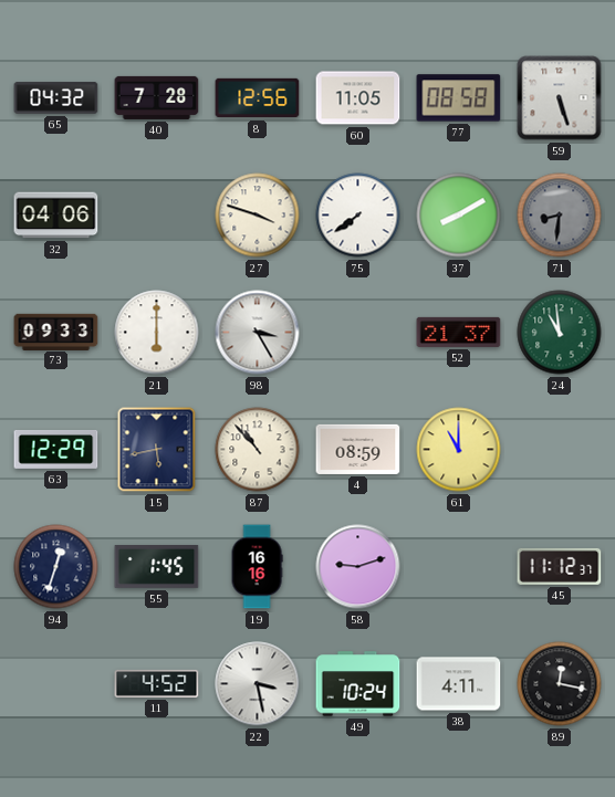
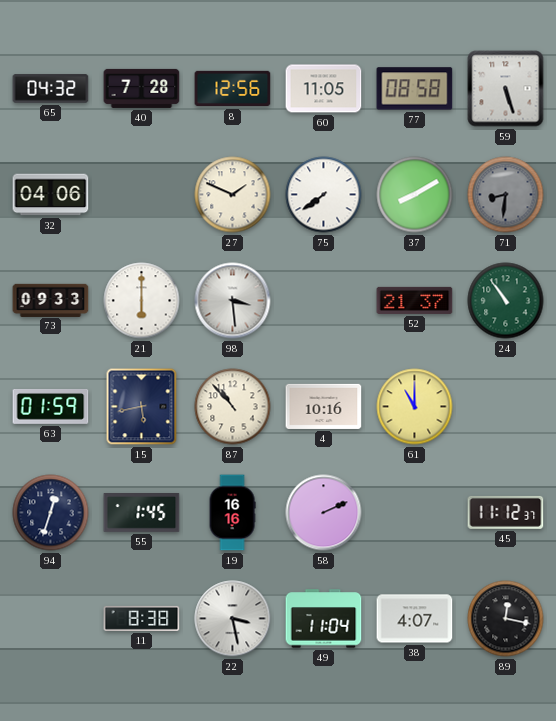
27: 3:48 -> 1:49 (233, 195)
98: 3:25 -> 3:29 (233, 301)
24: 10:59 -> 10:54 (506, 301)
63: 12:29 -> 01:59 (51, 406)
4: 08:59 -> 10:16 (324, 406)
58: 9:12 -> 2:11 (324, 513)
11: 4:52 -> 8:38 (142, 618)
49: 10:24 -> 11:04 (324, 619)
38: 4:11 -> 4:07 (415, 619)
